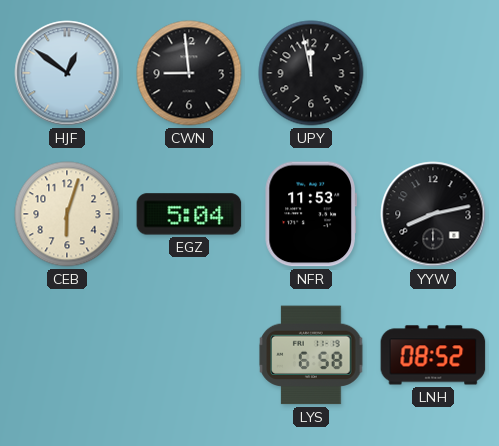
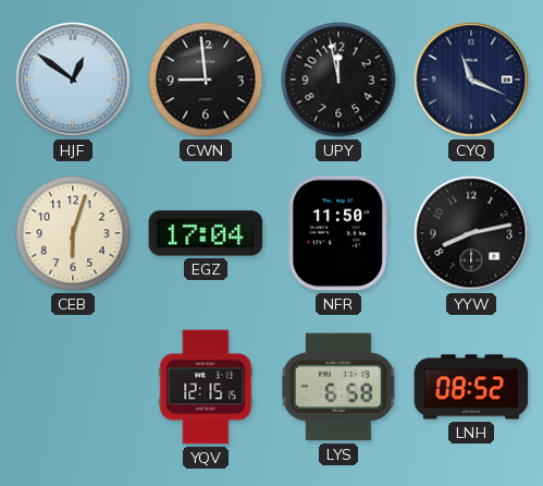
CYQ: none -> 11:19 (471, 80)
EGZ: 5:04 -> 17:04 (206, 233)
NFR: 11:53 -> 11:50 (338, 233)
YQV: none -> 12:15 (206, 387)
